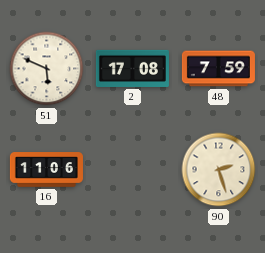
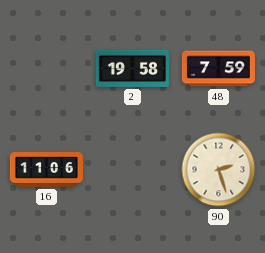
51: 5:49 -> none (47, 69)
2: 17:08 -> 19:58 (132, 68)
